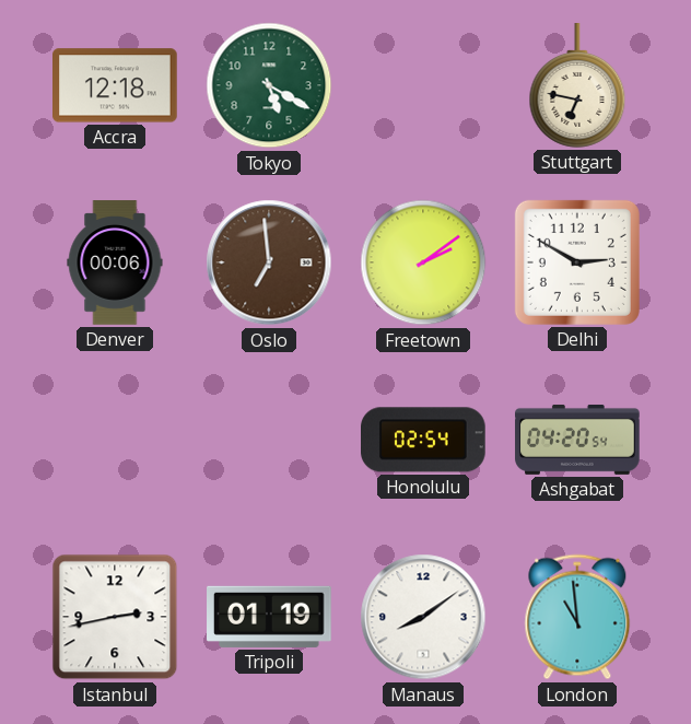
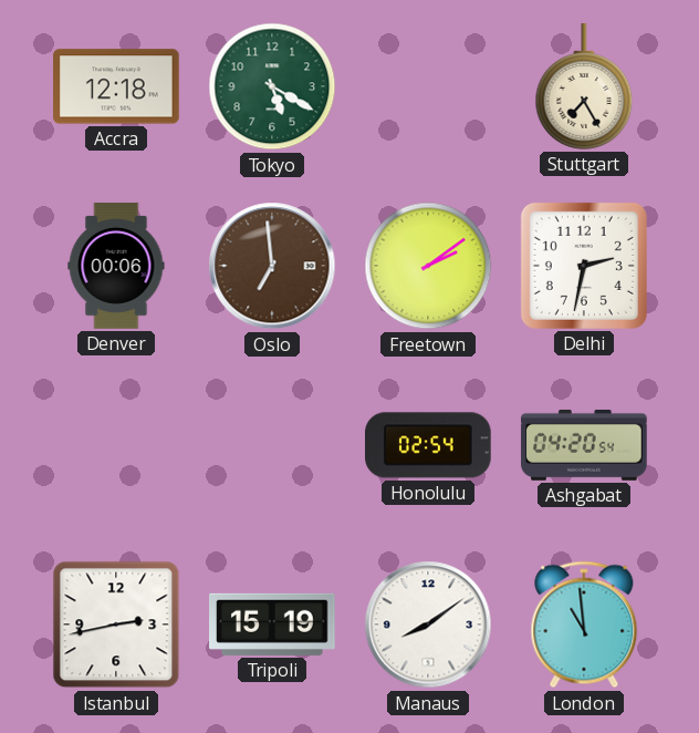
Stuttgart: 6:47 -> 7:25 (584, 86)
Delhi: 2:50 -> 2:32 (584, 266)
Tripoli: 01:19 -> 15:19 (272, 624)
